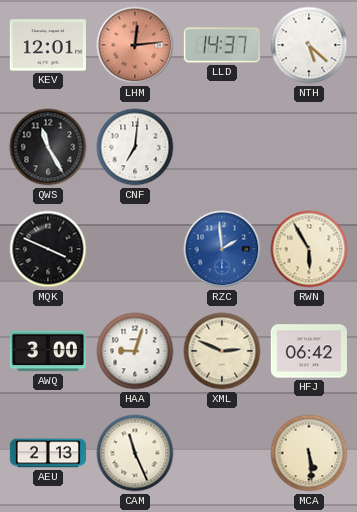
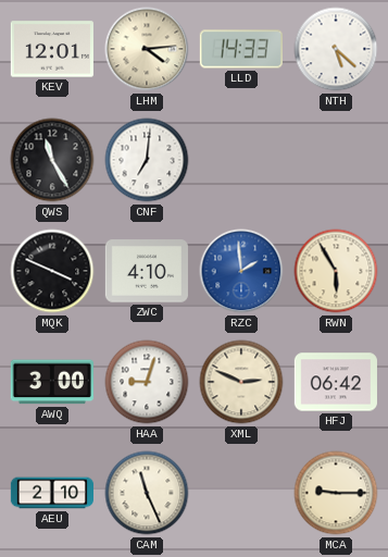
LHM: 12:14 -> 4:14 (147, 49)
LHM dial: salmon -> cream (147, 49)
LLD: 14:37 -> 14:33 (241, 49)
ZWC: none -> 4:10 (147, 271)
AEU: 2:13 -> 2:10 (51, 493)
MCA: 5:29 -> 9:15 (336, 493)
